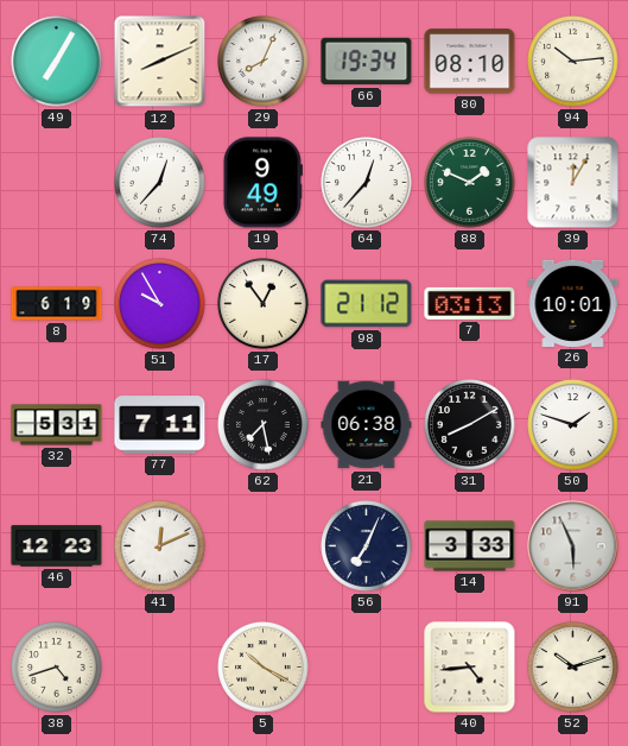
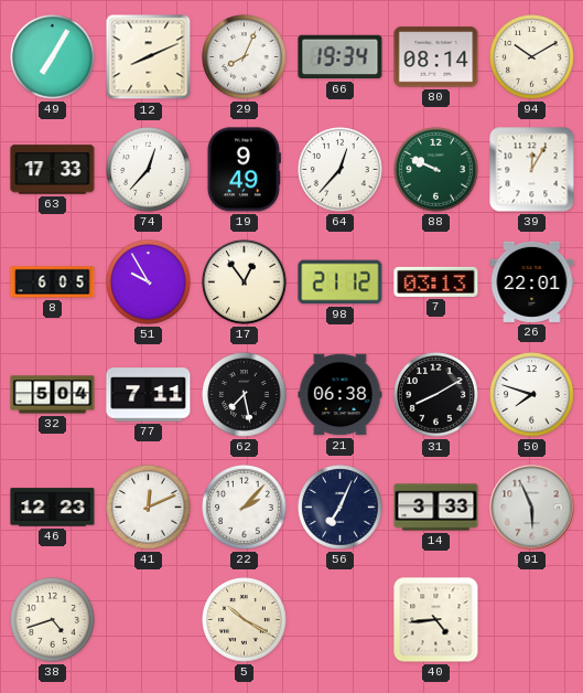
80: 08:10 -> 08:14 (436, 57)
94: 10:14 -> 10:10 (532, 57)
63: none -> 17:33 (53, 170)
88: 1:49 -> 9:49 (436, 170)
8: 6:19 -> 6:05 (53, 282)
26: 10:01 -> 22:01 (532, 281)
32: 5:31 -> 5:04 (53, 395)
50: 1:48 -> 7:48 (532, 395)
22: none -> 2:07 (245, 508)
52: 10:12 -> none (573, 668)
